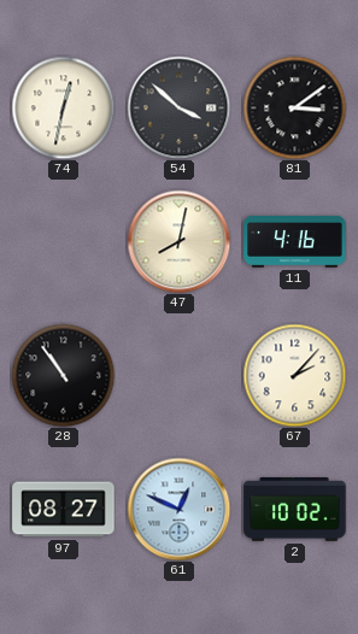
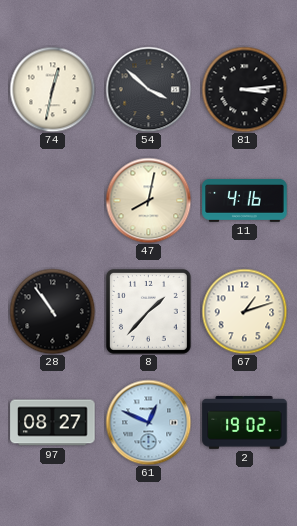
81: 3:09 -> 3:14 (244, 89)
8: none -> 1:37 (148, 311)
67: 2:07 -> 1:12 (244, 311)
2: 10:02 -> 19:02 (245, 423)
